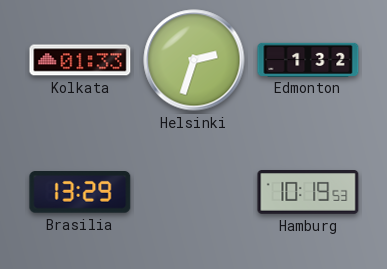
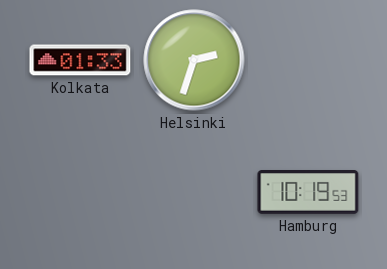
Edmonton: 1:32 -> none (308, 59)
Brasilia: 13:29 -> none (80, 193)
